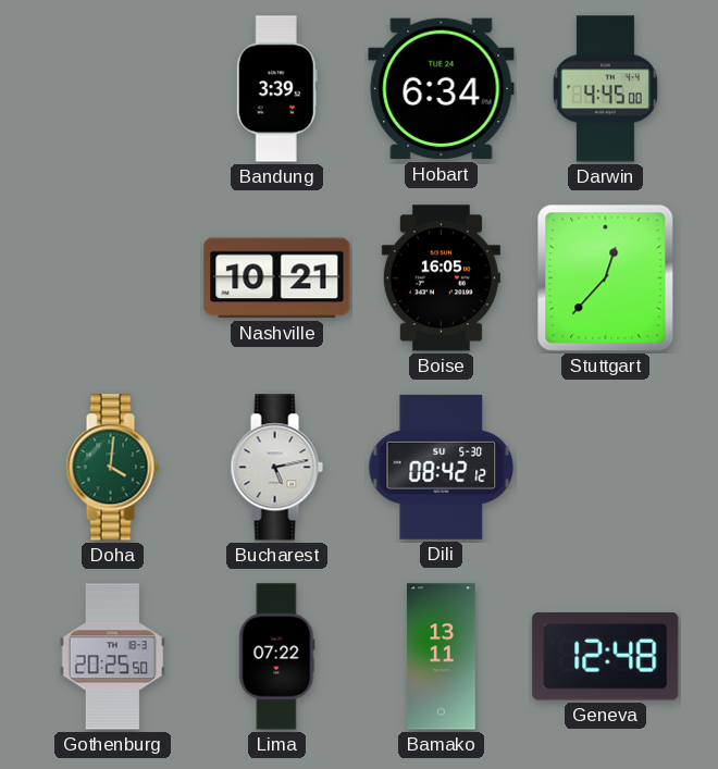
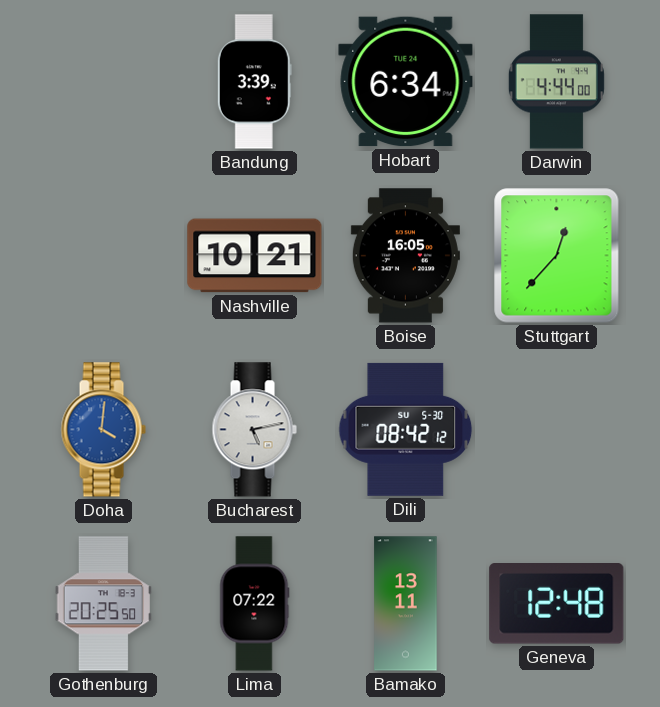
Darwin: 4:45 -> 4:44 (556, 82)
Doha dial: green -> blue (103, 430)
